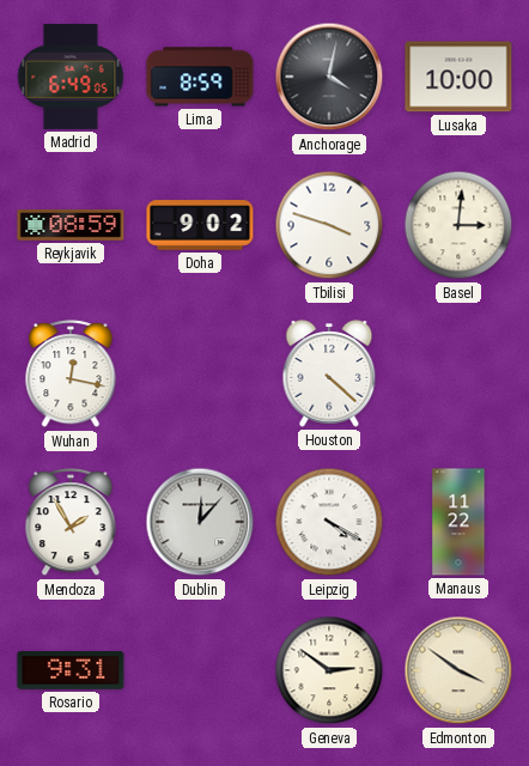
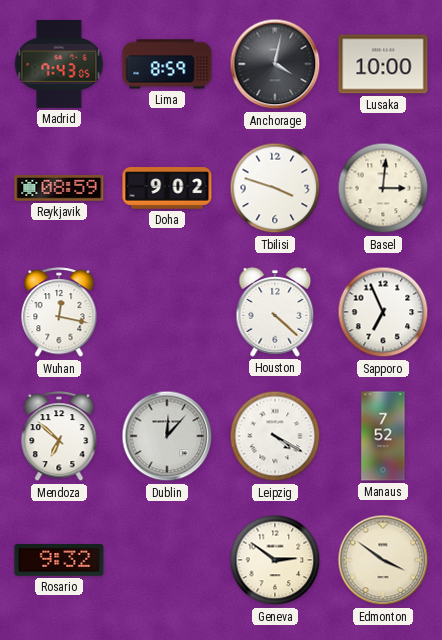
Madrid: 6:49 -> 7:43 (59, 64)
Sapporo: none -> 6:56 (383, 312)
Mendoza: 1:55 -> 6:52 (59, 437)
Manaus: 11:22 -> 7:52 (383, 436)
Rosario: 9:31 -> 9:32 (59, 560)
